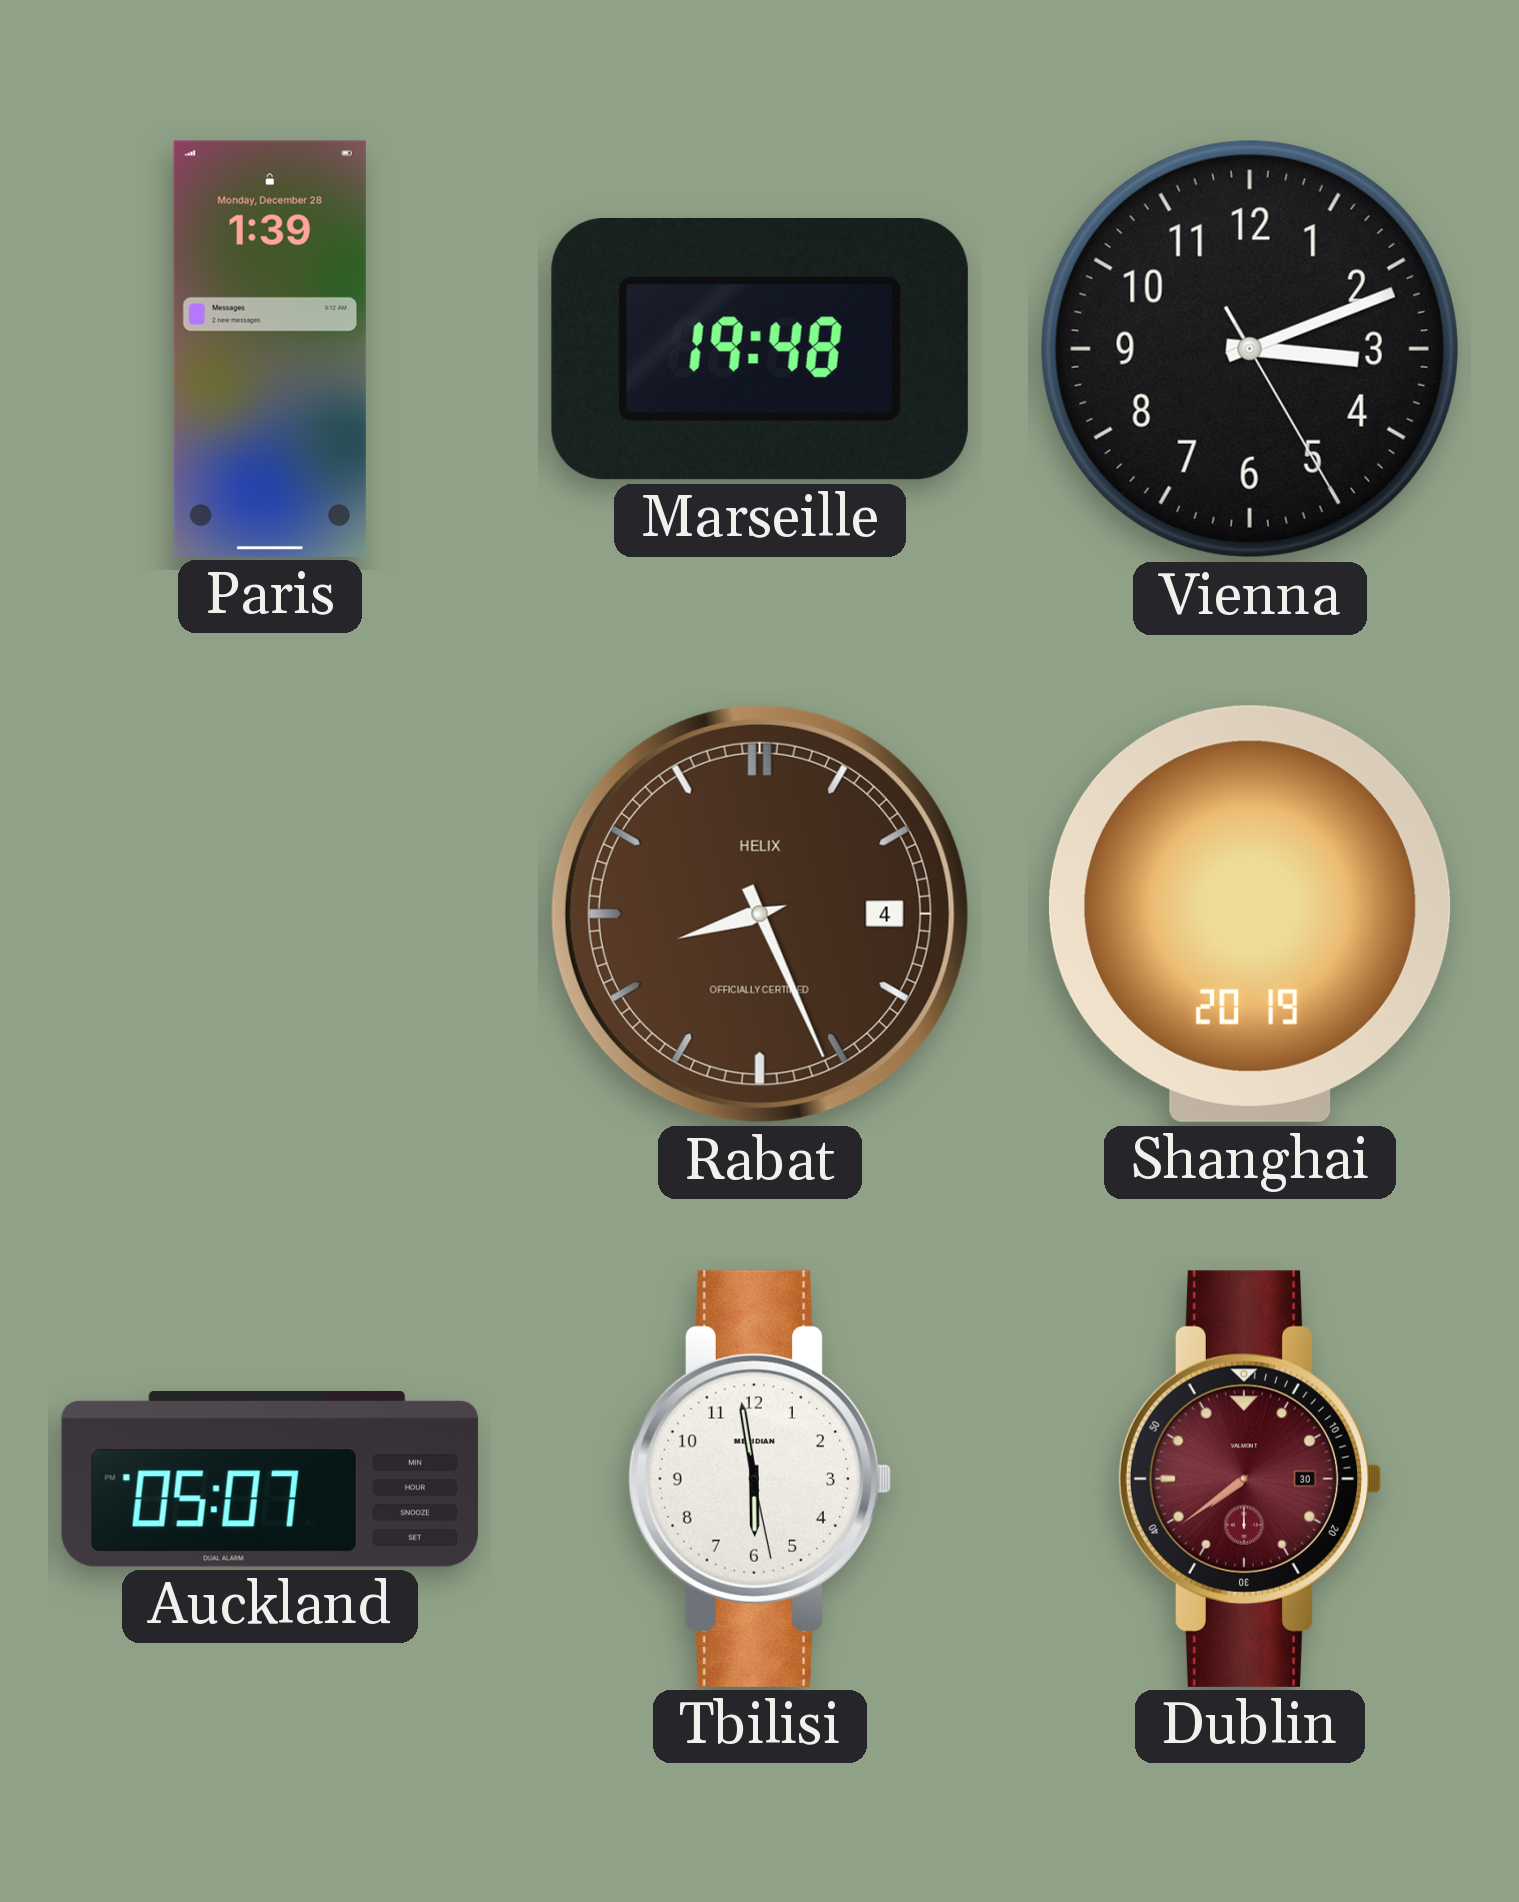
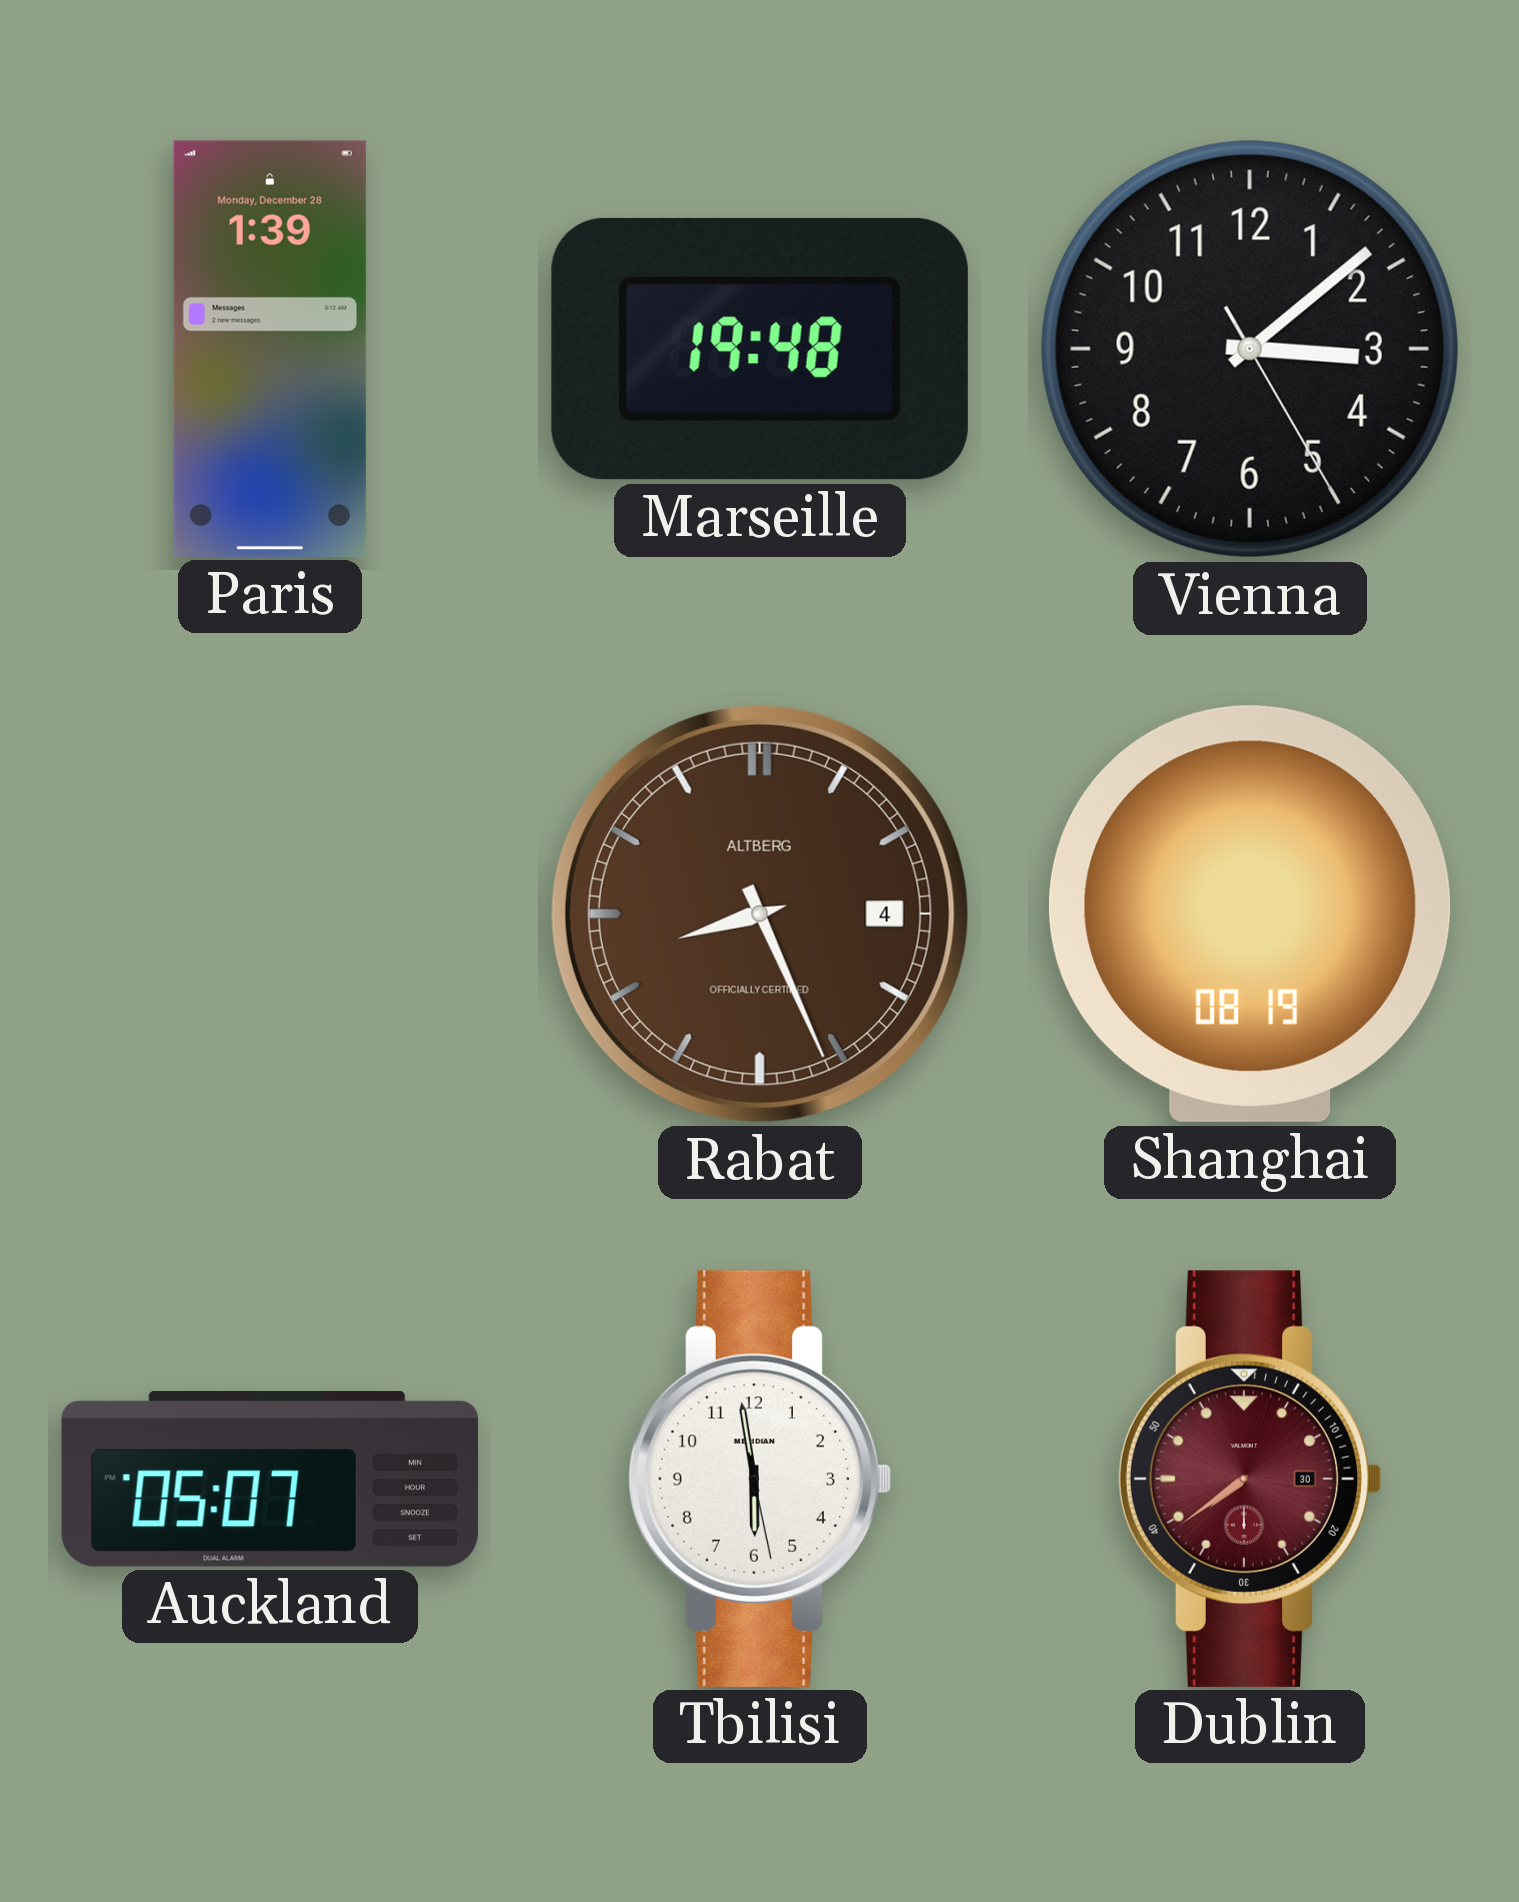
Vienna: 3:11 -> 3:08 (1250, 349)
Rabat brand: HELIX -> ALTBERG (760, 914)
Shanghai: 20:19 -> 08:19 (1250, 914)
